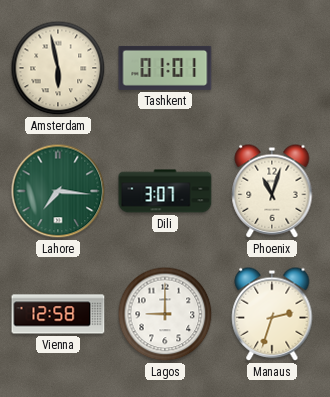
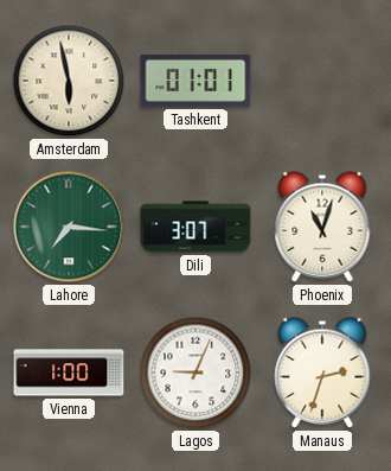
Vienna: 12:58 -> 1:00 (69, 373)
Lagos: 9:00 -> 9:04 (195, 373)
